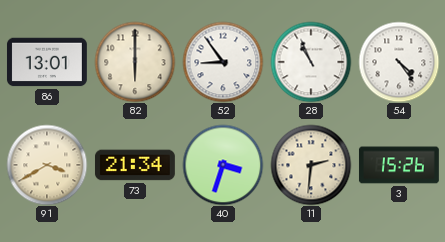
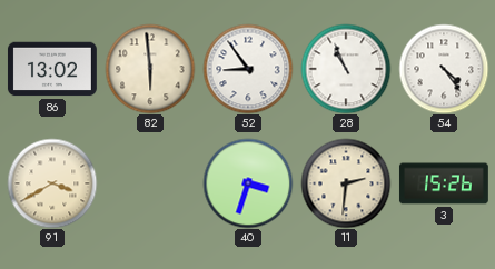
86: 13:01 -> 13:02 (52, 69)
82: 6:00 -> 5:59 (150, 69)
73: 21:34 -> none (135, 165)
